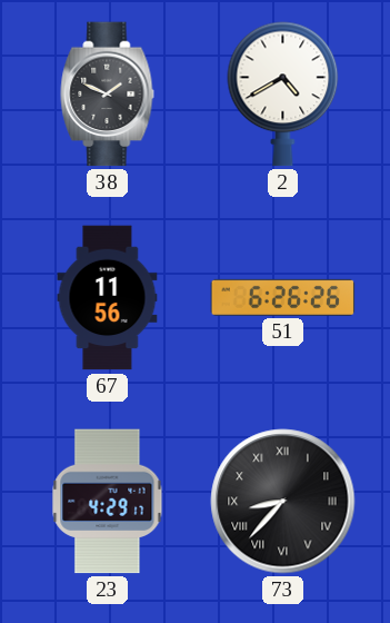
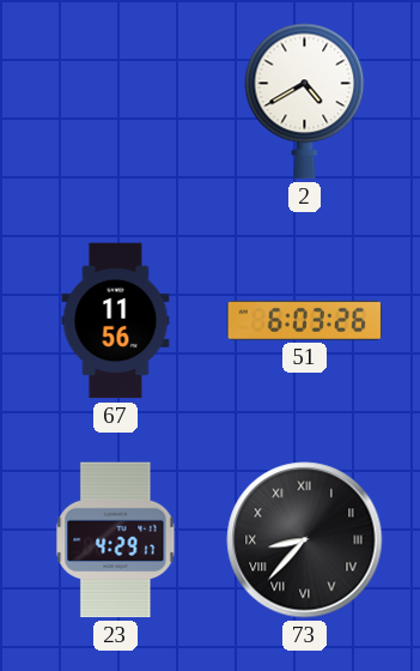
38: 1:49 -> none (108, 95)
51: 6:26 -> 6:03 (305, 320)
